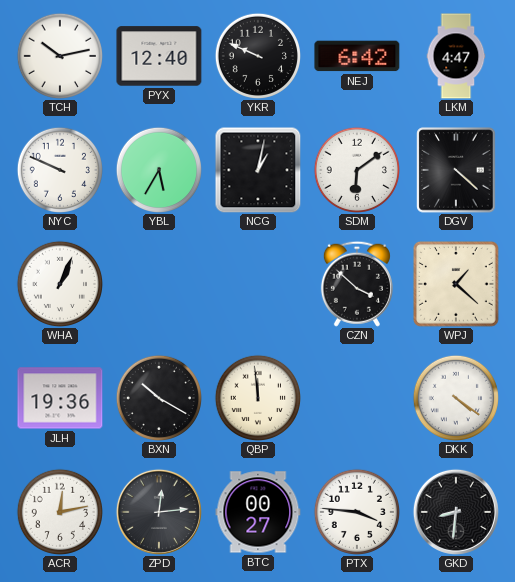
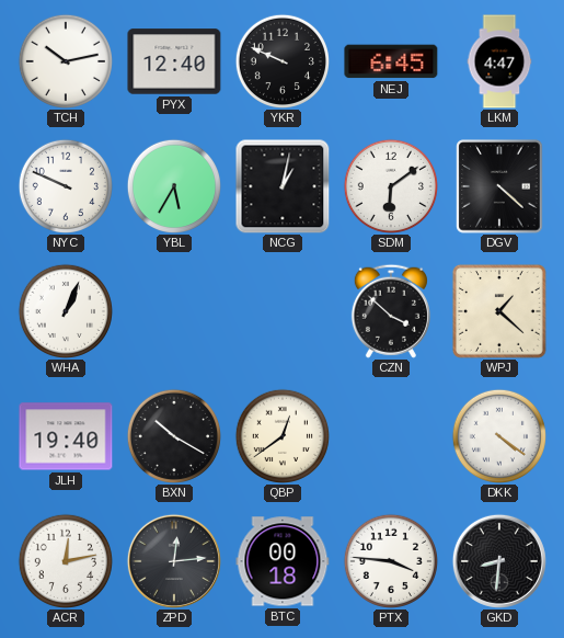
NEJ: 6:42 -> 6:45 (391, 61)
JLH: 19:36 -> 19:40 (66, 436)
QBP: 11:59 -> 12:39 (281, 435)
BTC: 00:27 -> 00:18 (283, 561)
